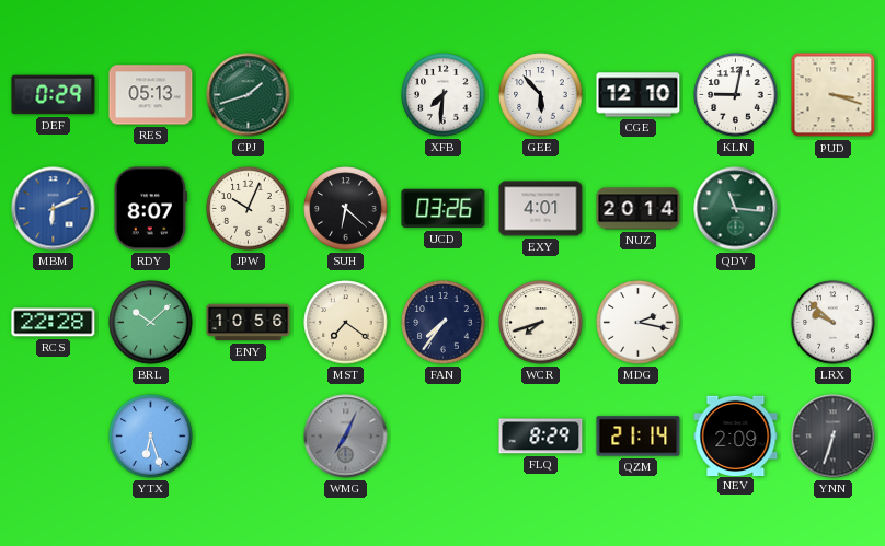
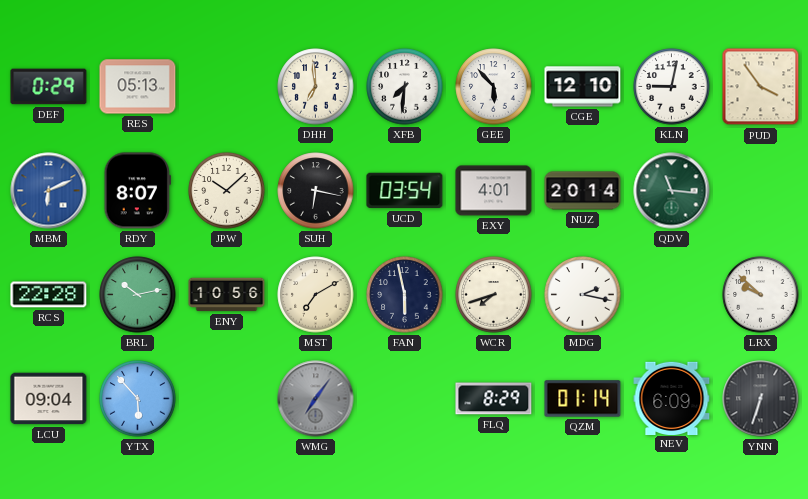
CPJ: 1:42 -> none (249, 95)
DHH: none -> 6:59 (316, 87)
PUD: 3:18 -> 3:54 (761, 87)
JPW: 10:04 -> 10:08 (227, 191)
SUH: 6:22 -> 6:17 (316, 191)
UCD: 03:26 -> 03:54 (405, 191)
BRL: 10:08 -> 10:13 (138, 295)
MST: 7:21 -> 7:10 (316, 295)
FAN: 7:36 -> 5:58 (405, 295)
LCU: none -> 09:04 (49, 399)
YTX: 6:27 -> 5:53 (138, 399)
WMG: 7:04 -> 7:06 (316, 399)
QZM: 21:14 -> 01:14 (583, 399)
NEV: 2:09 -> 6:09 (672, 398)
